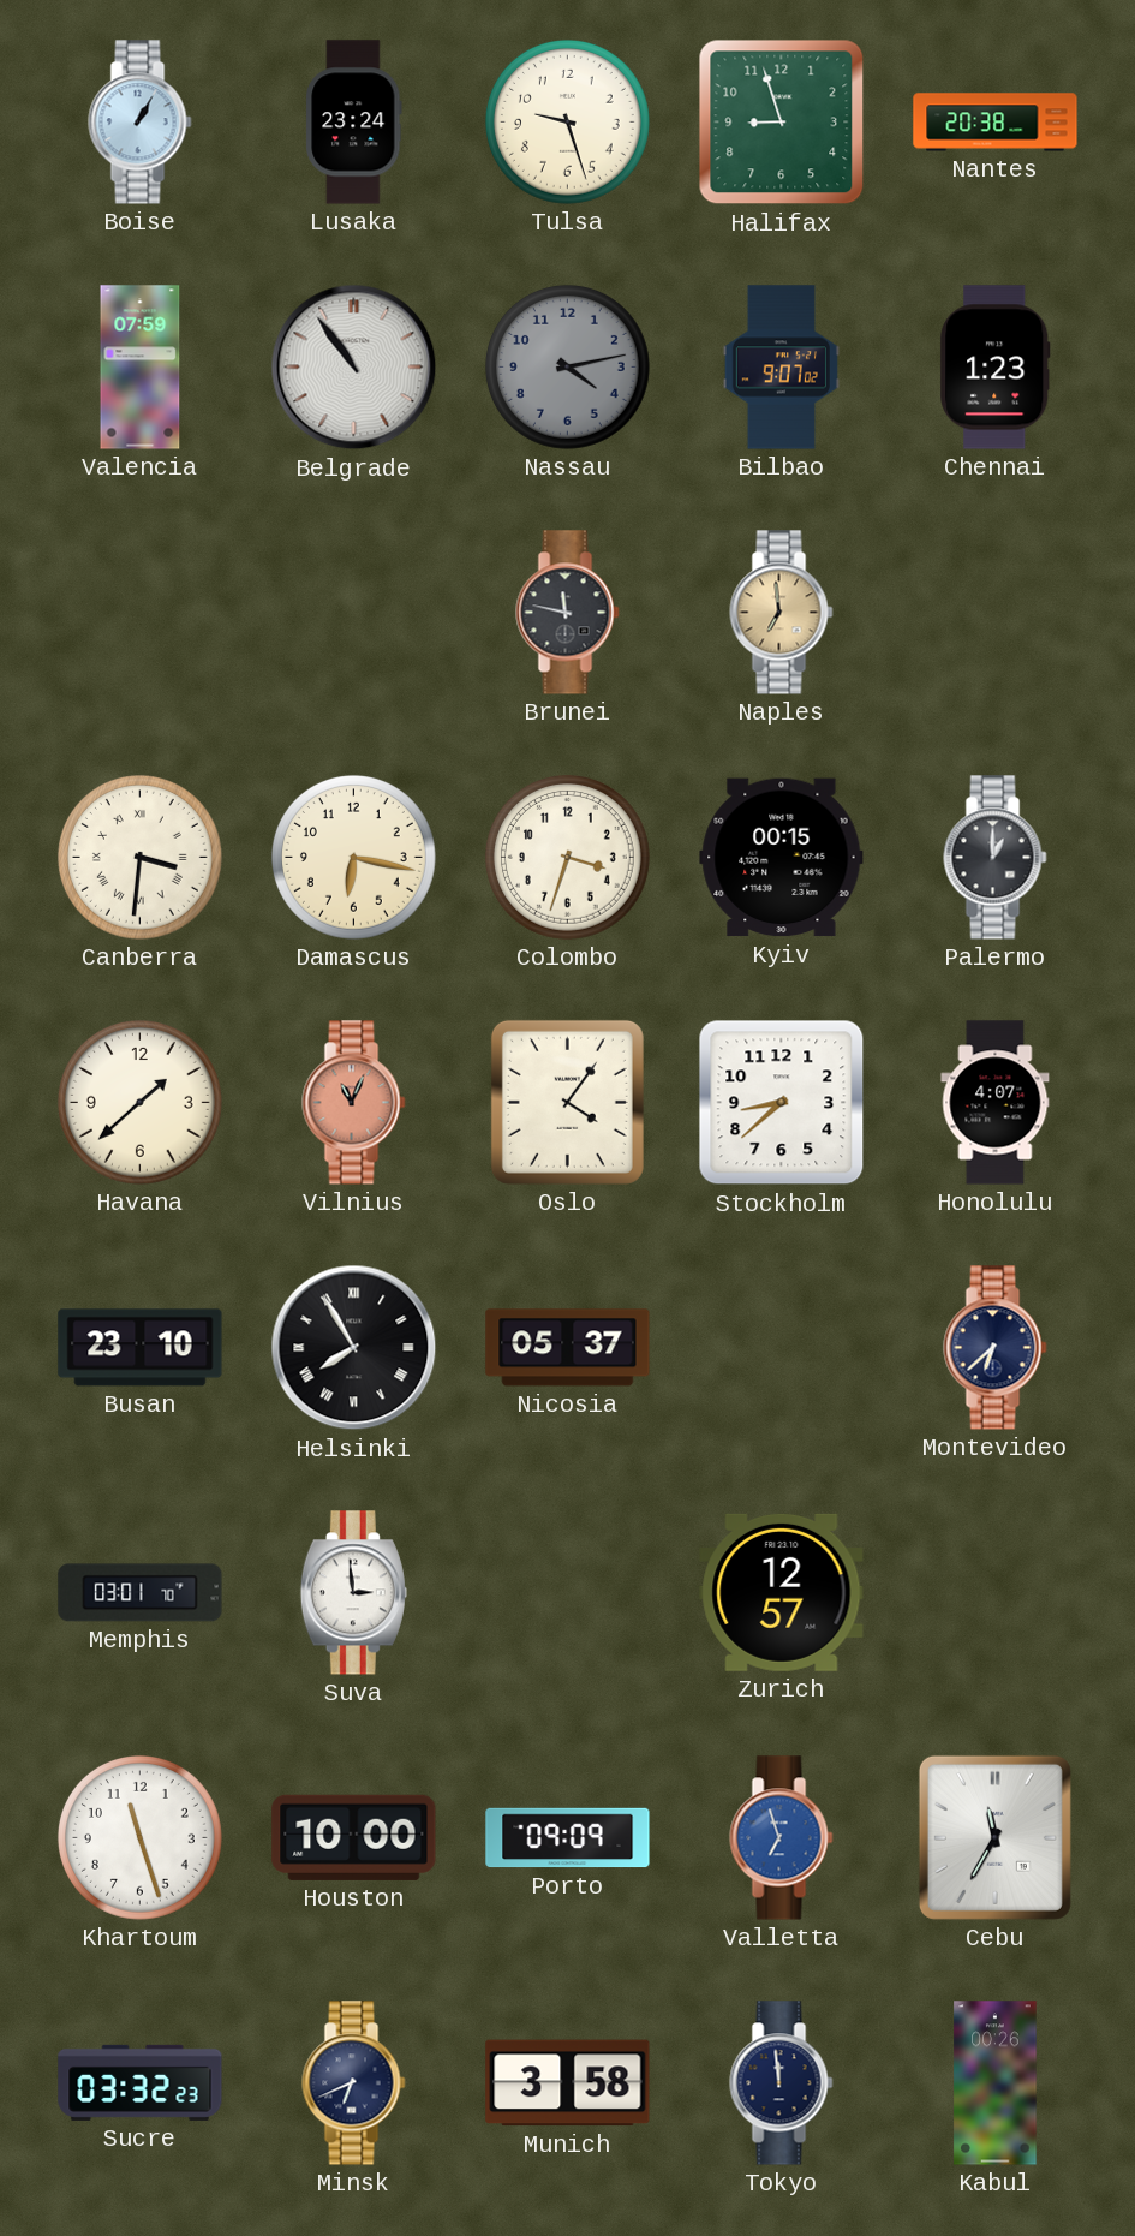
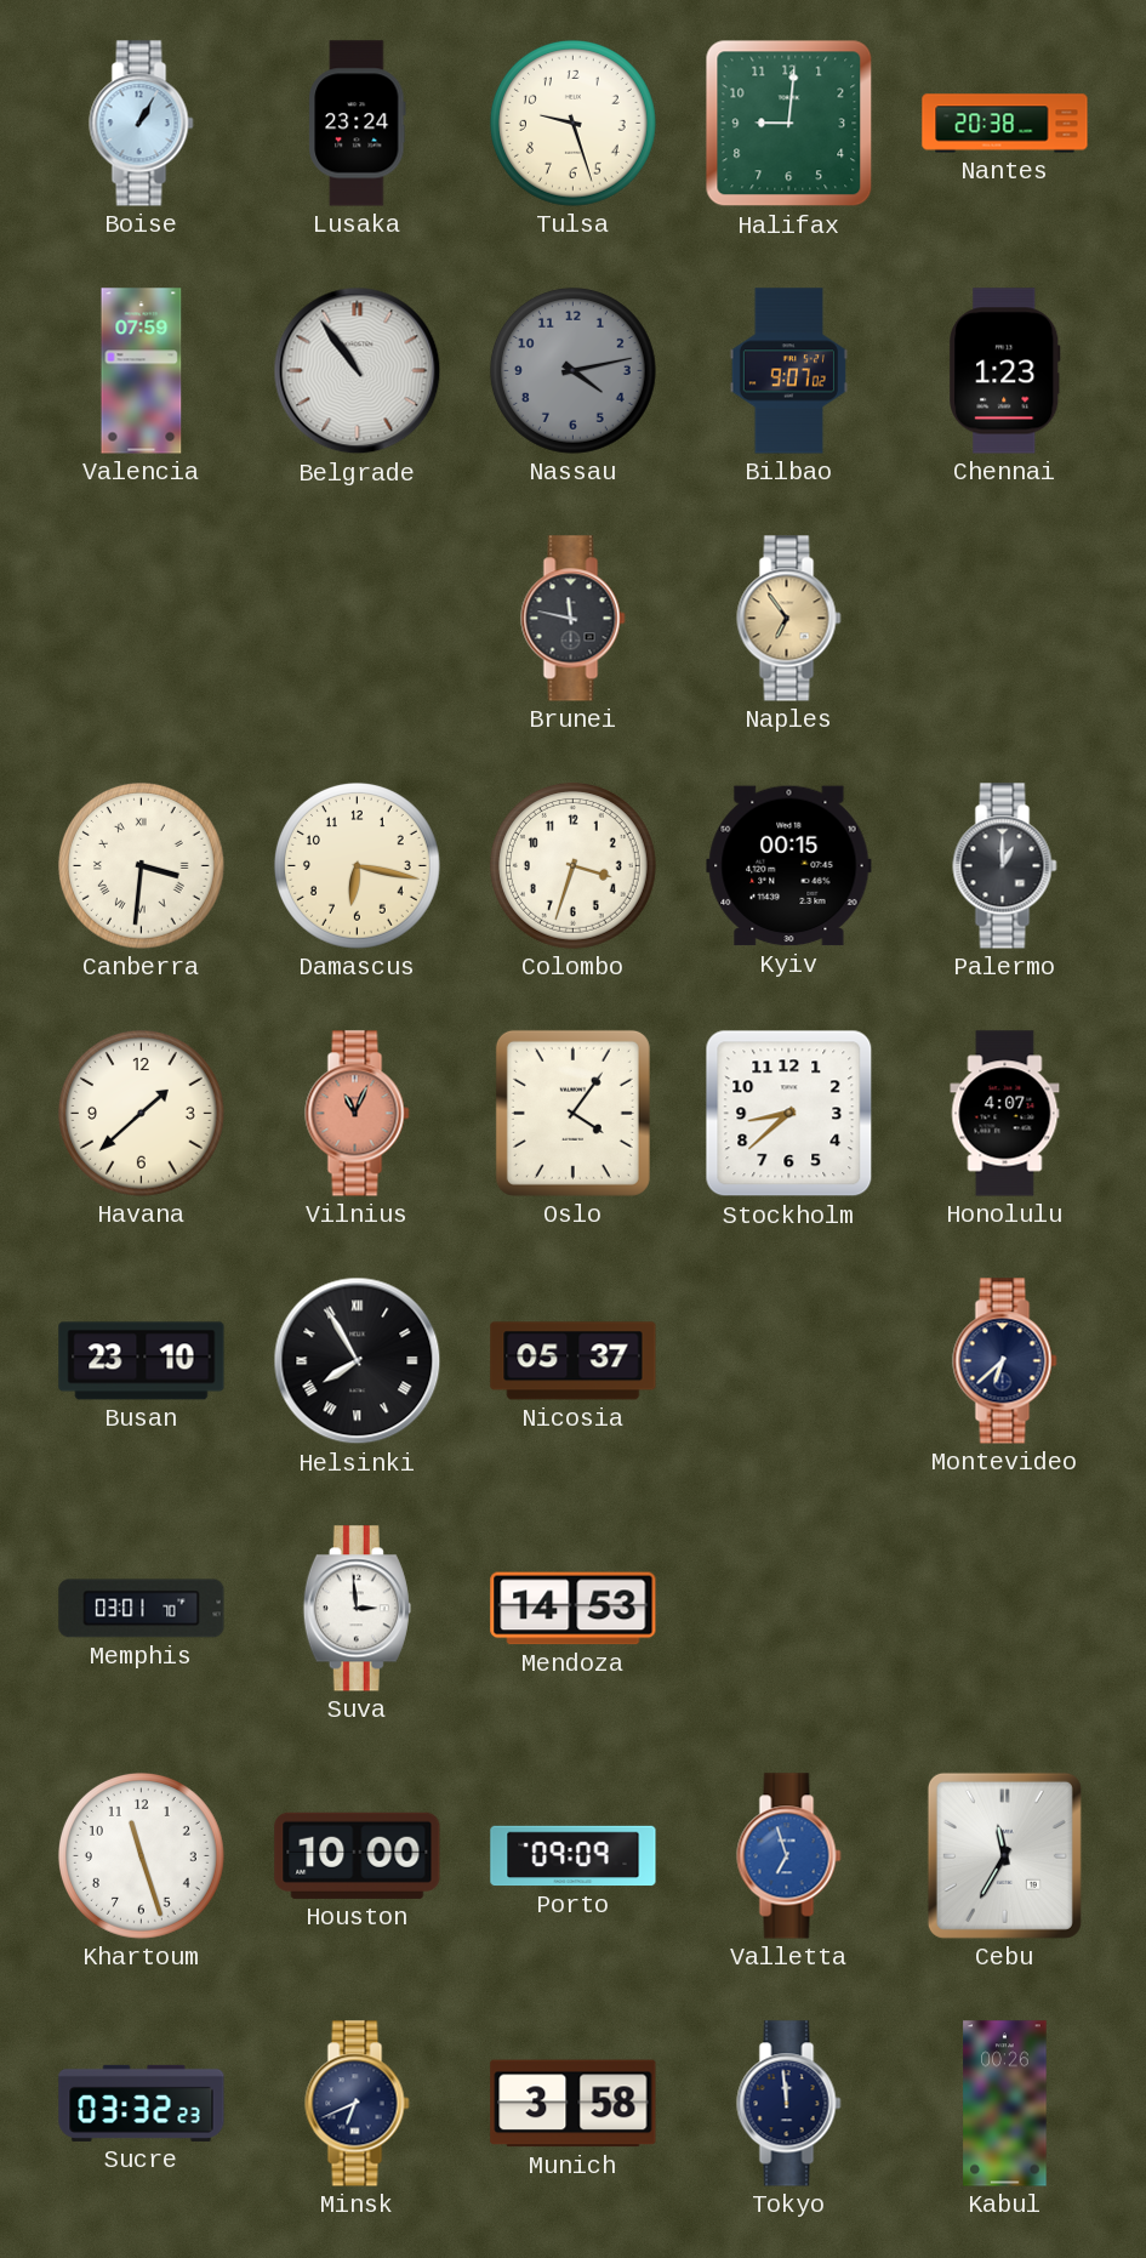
Halifax: 8:57 -> 9:01 (789, 124)
Naples: 6:59 -> 6:54 (789, 619)
Mendoza: none -> 14:53 (574, 1609)
Zurich: 12:57 -> none (782, 1592)
